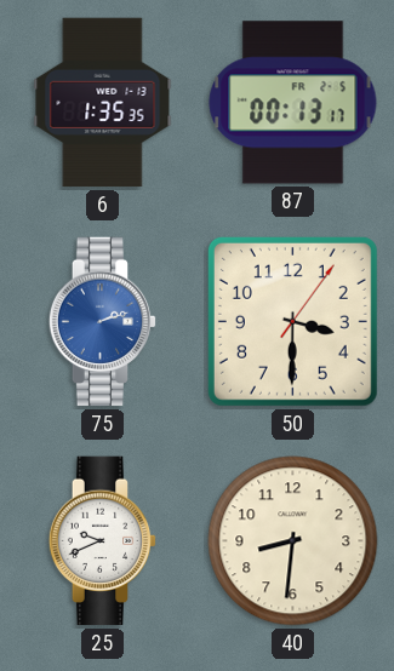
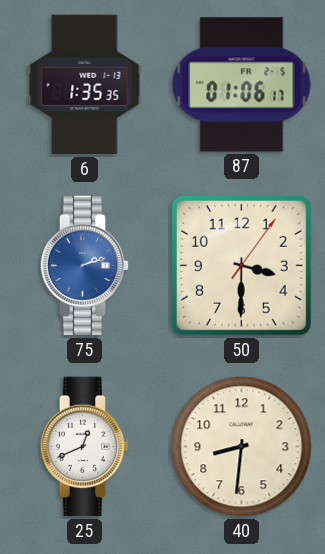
87: 00:13 -> 01:06 (242, 85)
25: 9:41 -> 12:41 (85, 447)
